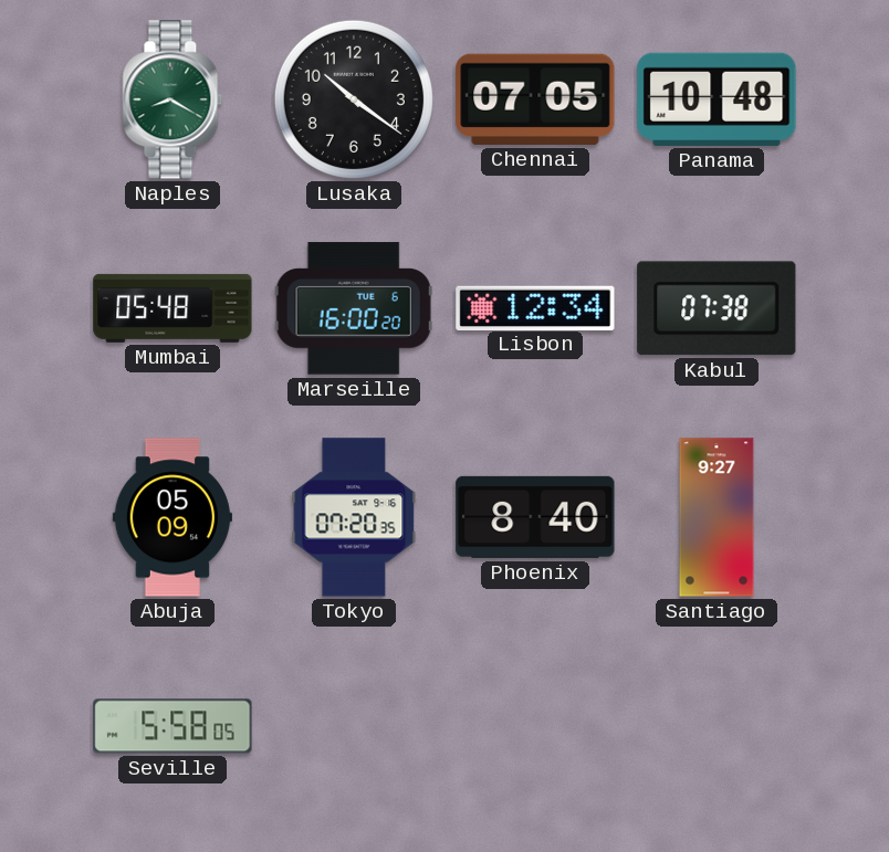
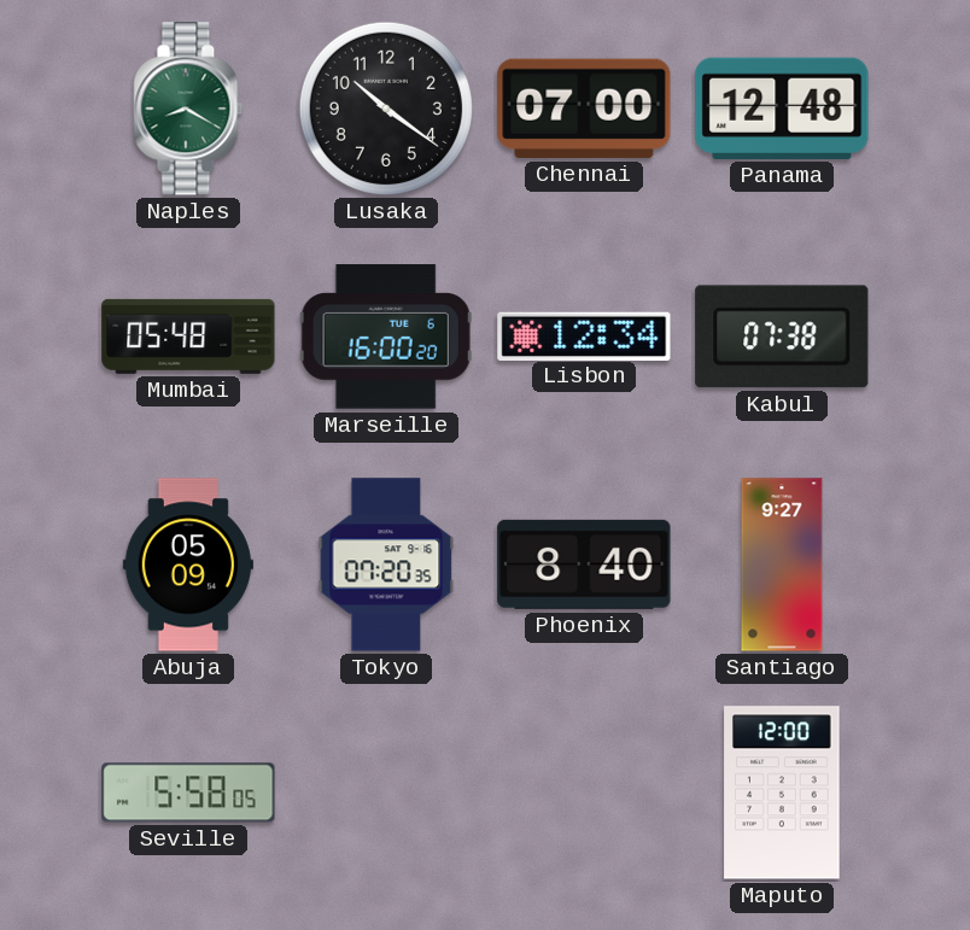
Chennai: 07:05 -> 07:00 (584, 109)
Panama: 10:48 -> 12:48 (782, 109)
Maputo: none -> 12:00 (782, 792)
